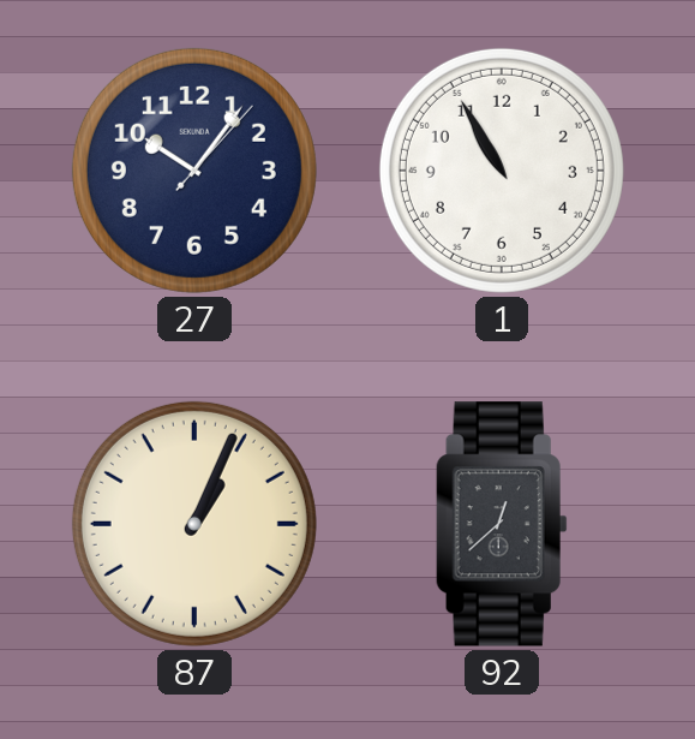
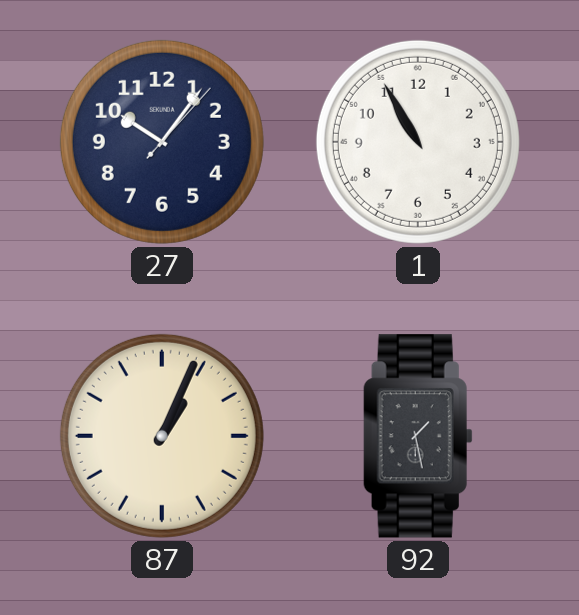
92: 12:38 -> 1:28 (418, 436)
